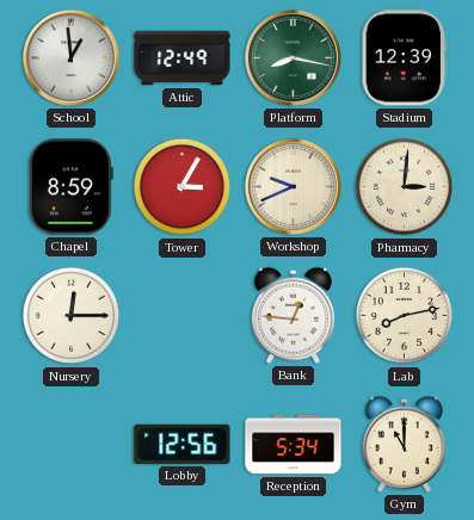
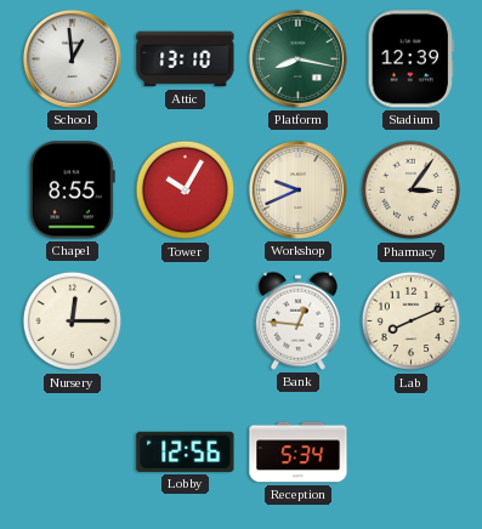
Attic: 12:49 -> 13:10 (186, 59)
Chapel: 8:59 -> 8:55 (72, 190)
Tower: 3:05 -> 10:05 (186, 190)
Pharmacy: 3:01 -> 3:06 (412, 190)
Lab: 8:13 -> 8:11 (412, 322)
Gym: 11:00 -> none (404, 444)
